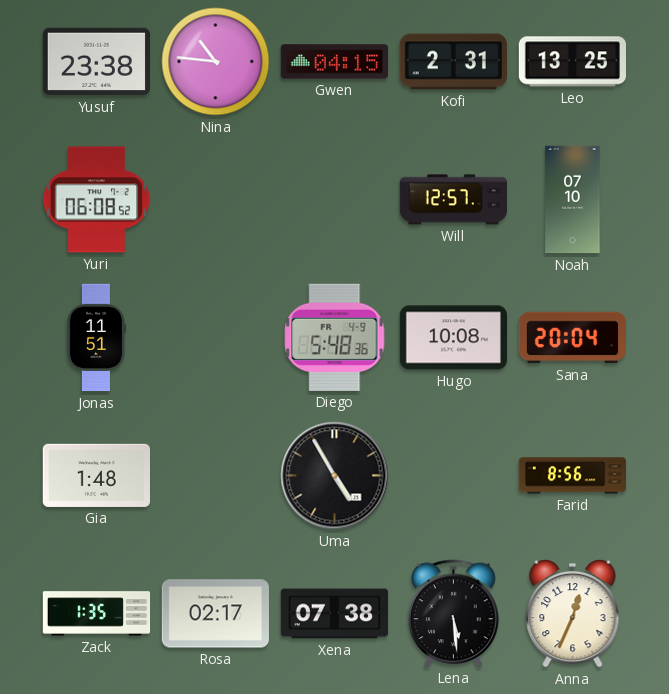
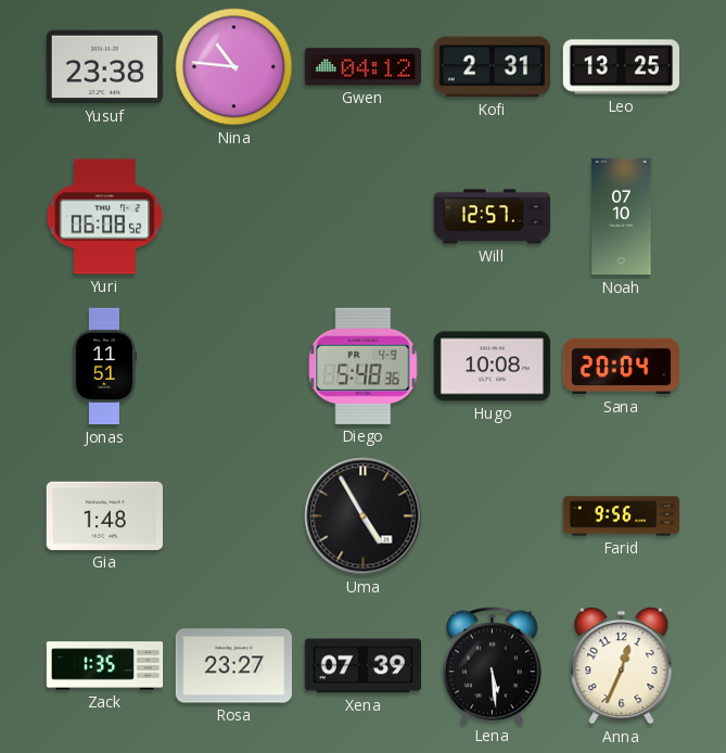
Gwen: 04:15 -> 04:12 (364, 67)
Farid: 8:56 -> 9:56 (622, 516)
Rosa: 02:17 -> 23:27 (233, 666)
Xena: 07:38 -> 07:39 (364, 666)
